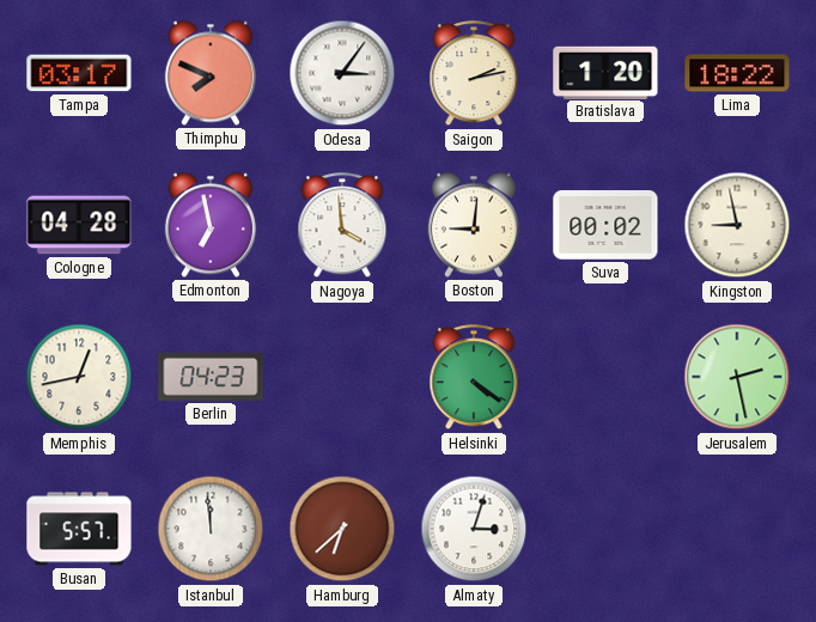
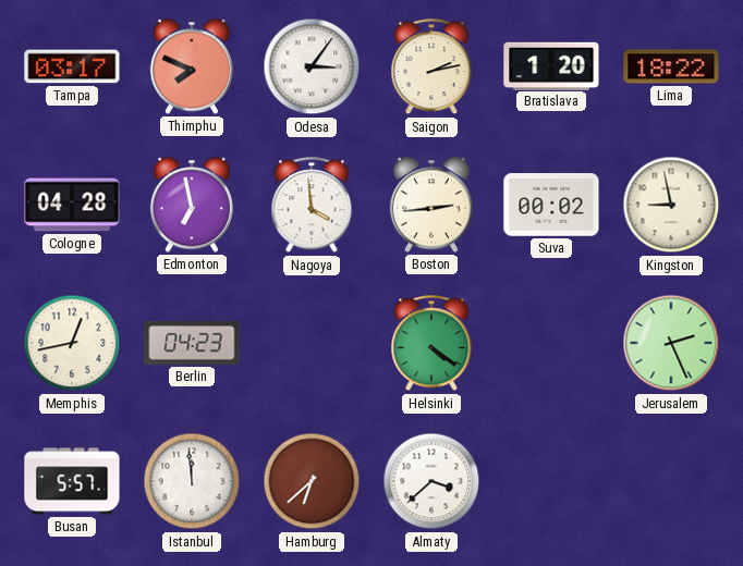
Boston: 9:01 -> 2:44 (431, 205)
Jerusalem: 2:28 -> 2:26 (671, 343)
Almaty: 3:03 -> 3:38 (431, 481)
